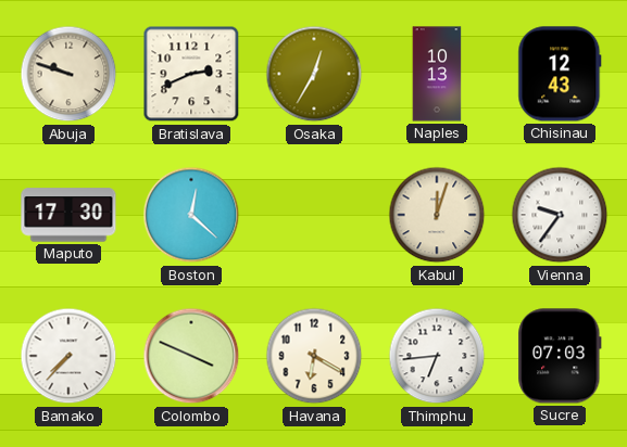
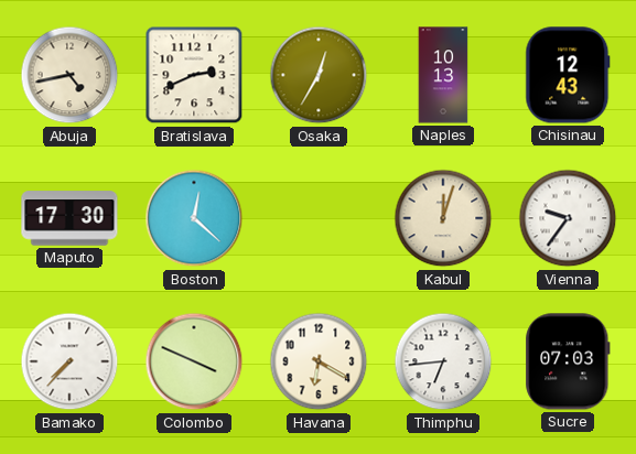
Abuja: 9:48 -> 4:43 (69, 75)
